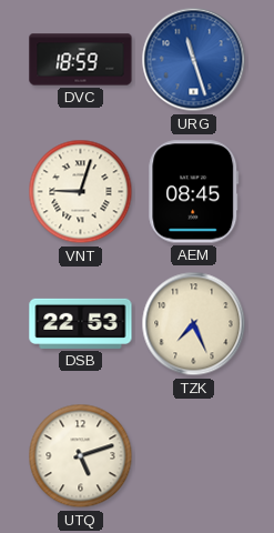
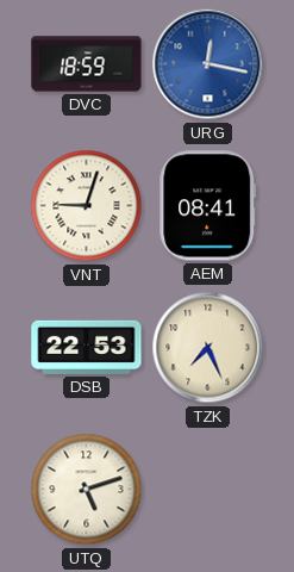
URG: 11:27 -> 12:17 (208, 64)
AEM: 08:45 -> 08:41 (208, 206)
